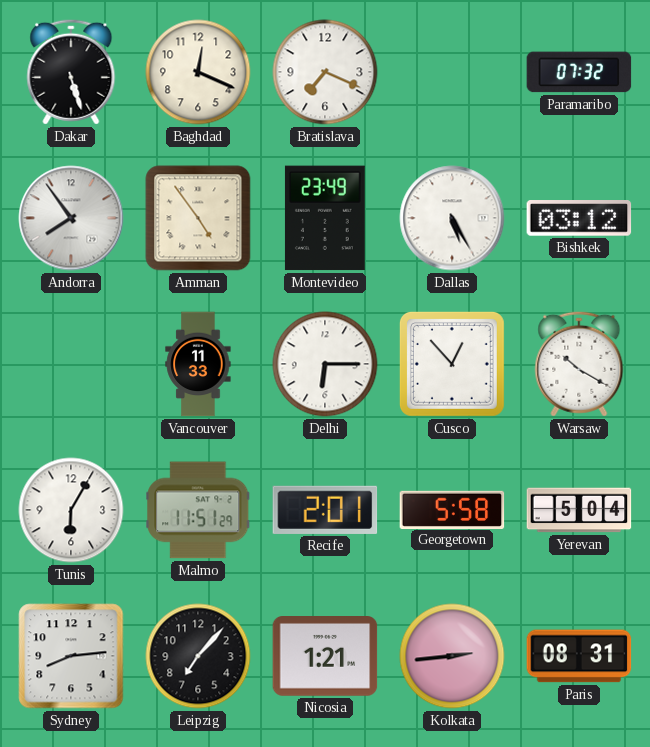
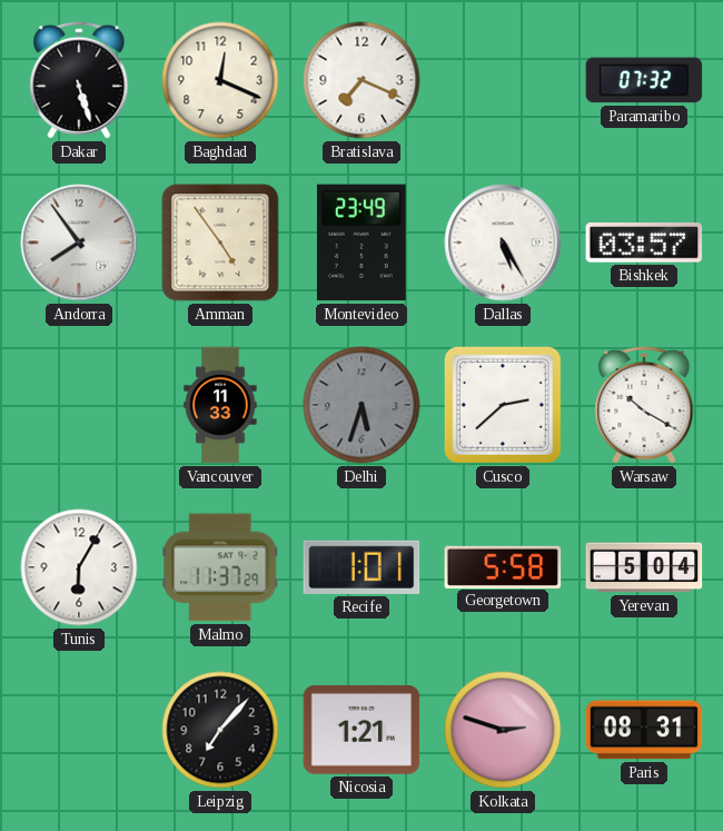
Bishkek: 03:12 -> 03:57 (644, 243)
Delhi: 6:15 -> 5:33 (361, 405)
Delhi dial: white -> grey (361, 405)
Cusco: 12:53 -> 2:38 (503, 405)
Malmo: 11:51 -> 11:37 (220, 567)
Recife: 2:01 -> 1:01 (361, 567)
Sydney: 8:14 -> none (71, 656)
Kolkata: 2:44 -> 2:48 (503, 730)
